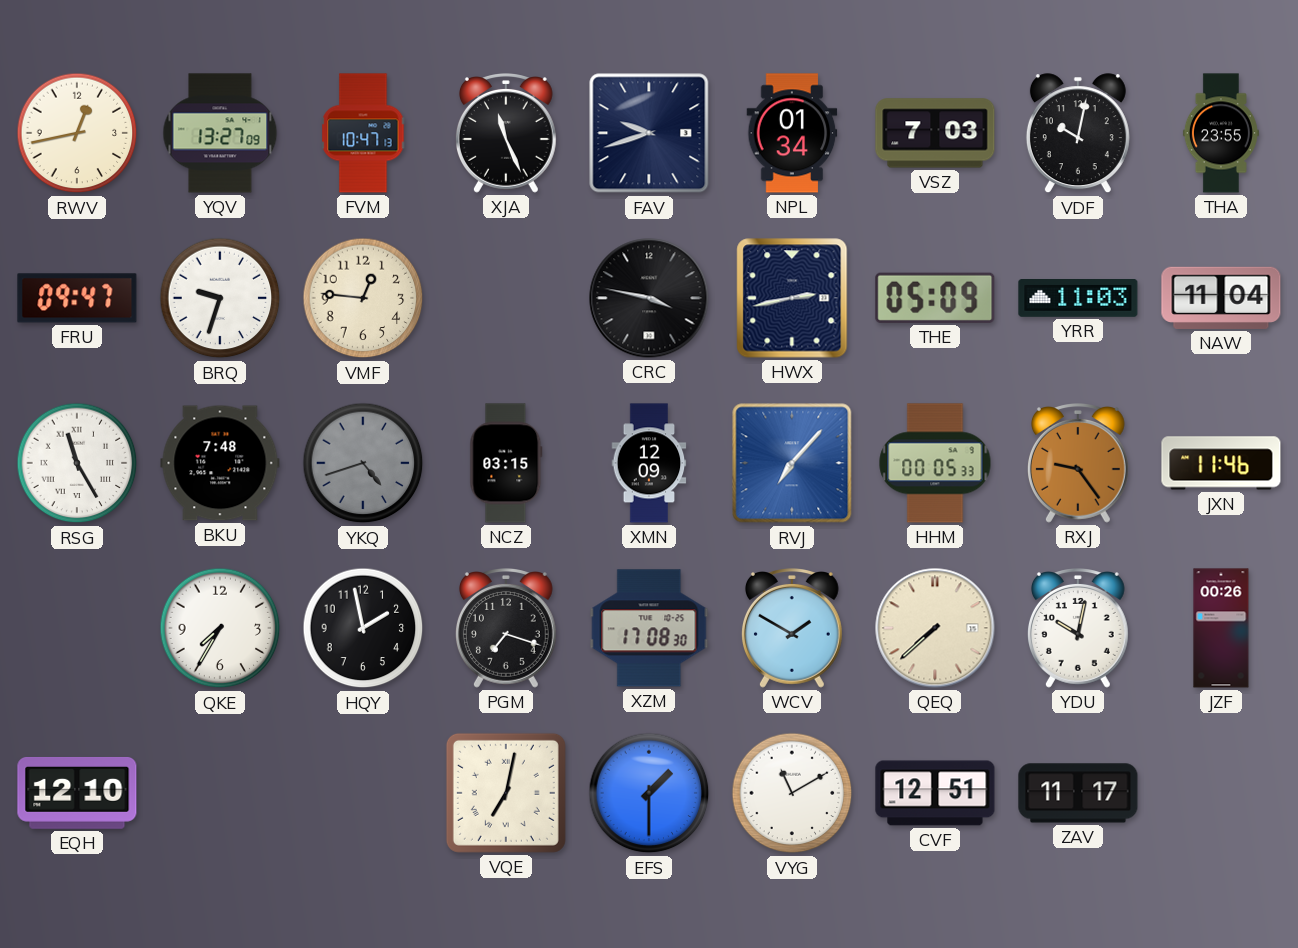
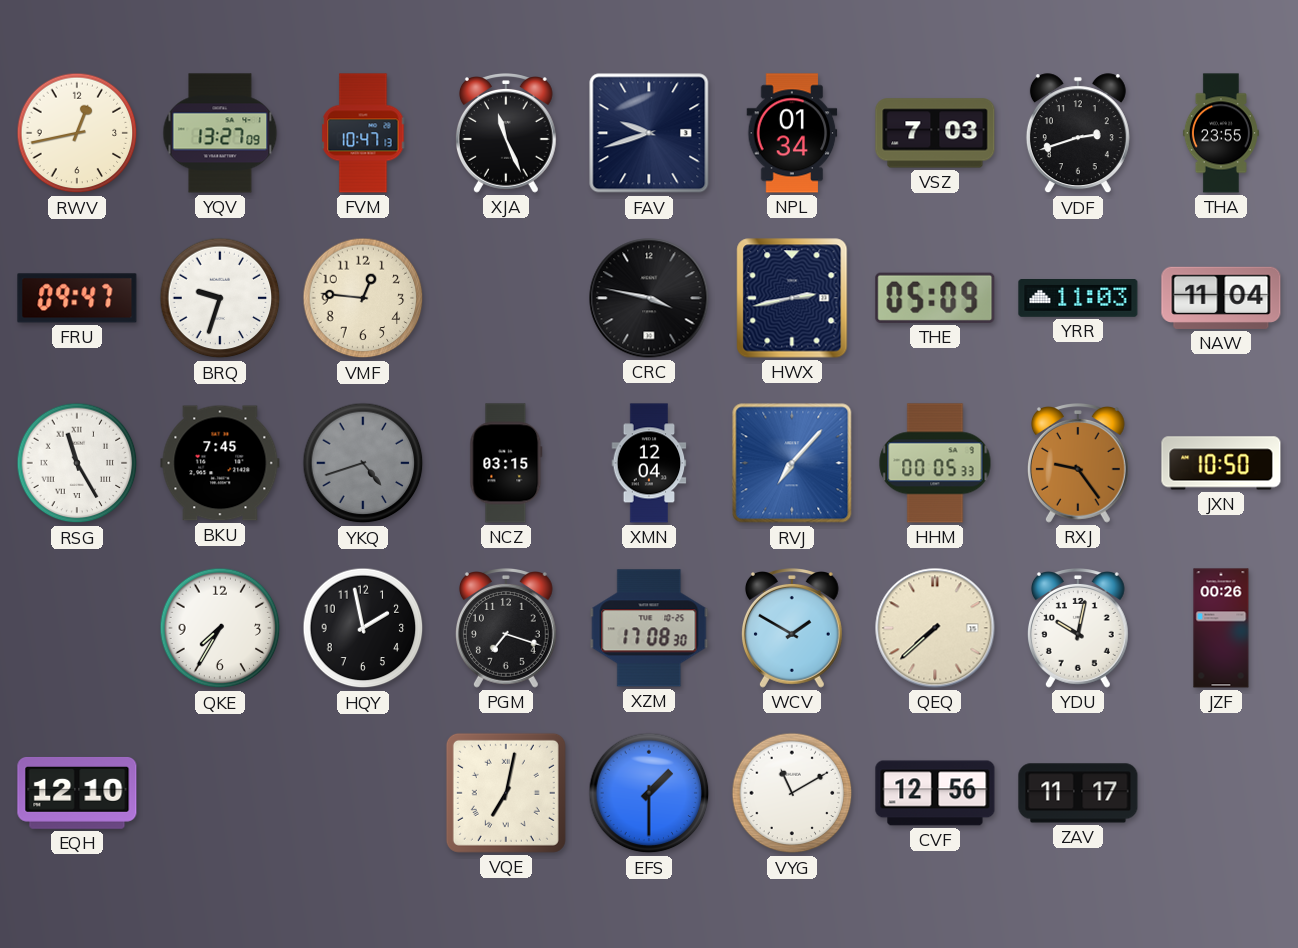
VDF: 10:02 -> 2:42 (1078, 134)
BKU: 7:48 -> 7:45 (220, 463)
XMN: 12:09 -> 12:04 (649, 463)
JXN: 11:46 -> 10:50 (1221, 463)
CVF: 12:51 -> 12:56 (935, 793)
